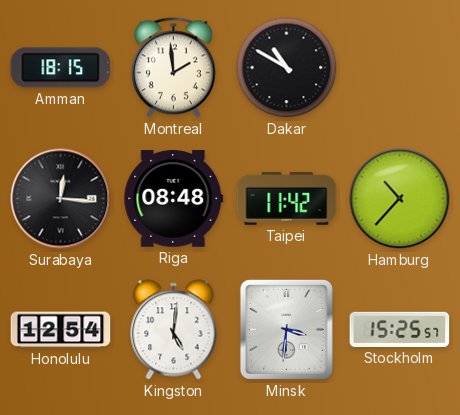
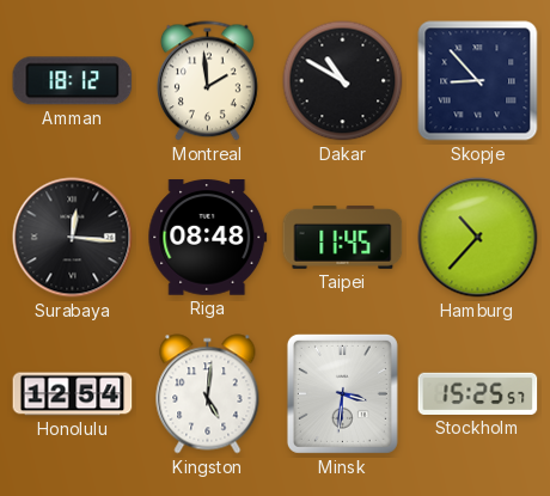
Amman: 18:15 -> 18:12 (73, 81)
Skopje: none -> 8:53 (478, 81)
Taipei: 11:42 -> 11:45 (343, 237)
